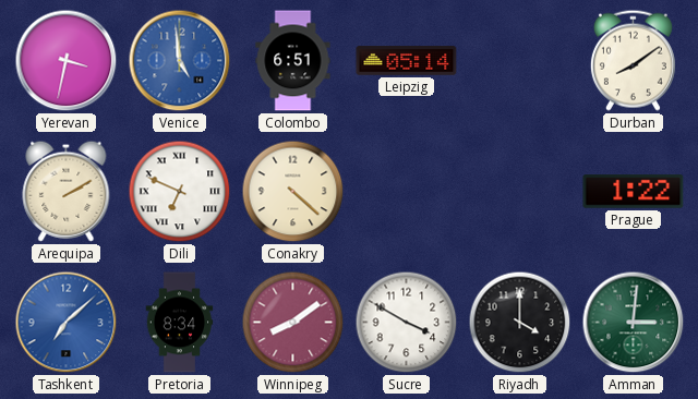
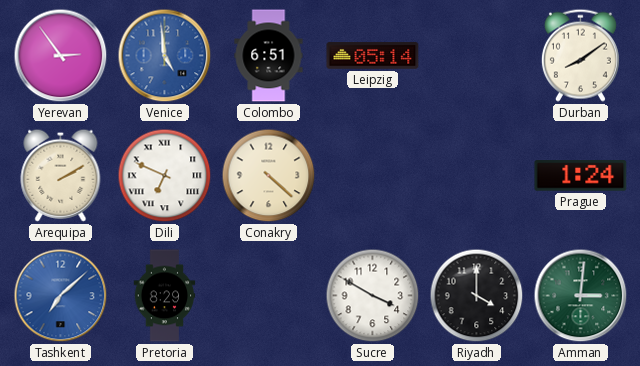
Yerevan: 3:32 -> 2:54 (61, 56)
Prague: 1:22 -> 1:24 (581, 176)
Pretoria: 8:34 -> 8:29 (165, 296)
Winnipeg: 8:09 -> none (293, 323)
